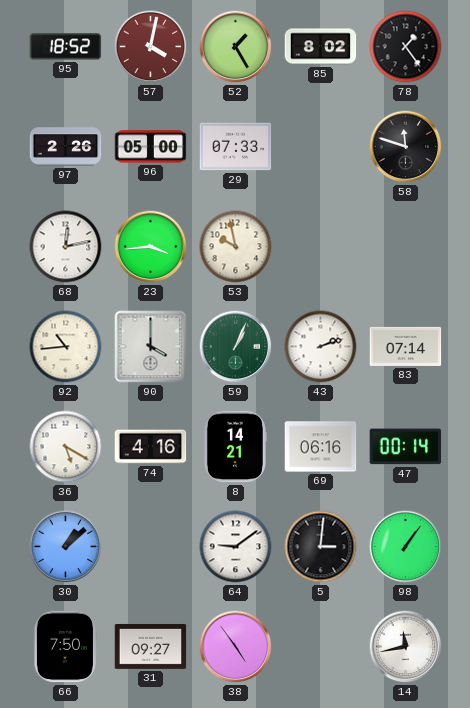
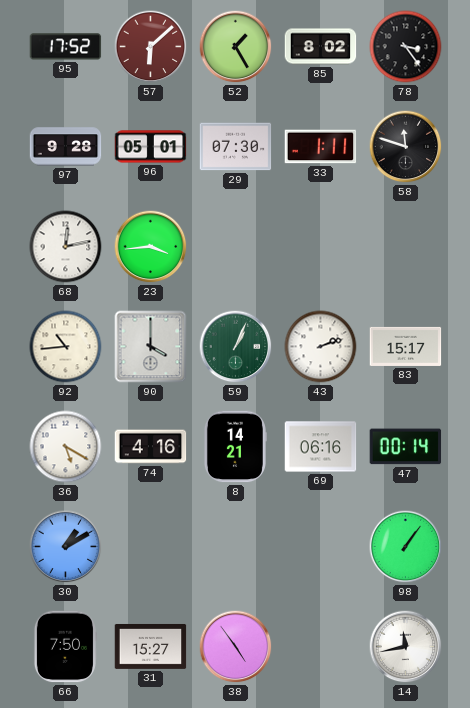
95: 18:52 -> 17:52 (66, 47)
57: 4:02 -> 6:08 (151, 47)
78: 1:24 -> 3:24 (406, 47)
97: 2:26 -> 9:28 (66, 147)
96: 05:00 -> 05:01 (151, 147)
29: 07:33 -> 07:30 (236, 147)
33: none -> 1:11 (321, 147)
53: 9:58 -> none (236, 247)
83: 07:14 -> 15:17 (406, 346)
30: 1:08 -> 1:10 (66, 547)
64: 9:09 -> none (236, 547)
5: 3:01 -> none (321, 547)
31: 09:27 -> 15:27 (151, 646)
